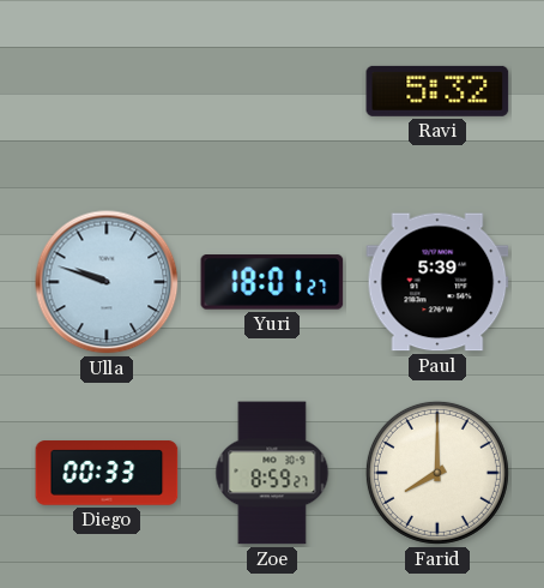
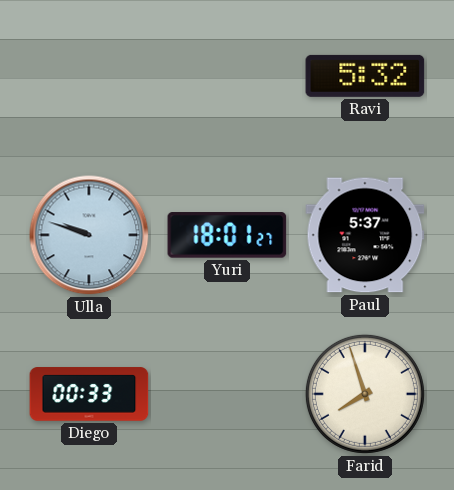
Paul: 5:39 -> 5:37 (365, 235)
Zoe: 8:59 -> none (272, 473)
Farid: 8:00 -> 7:57 (365, 394)
